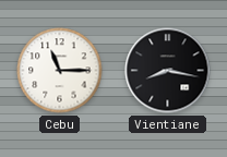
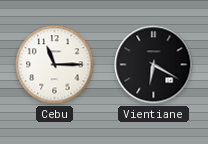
Vientiane: 8:17 -> 6:20 (154, 65)
